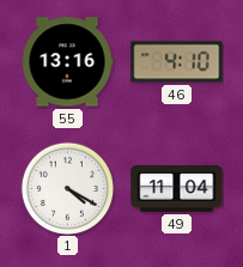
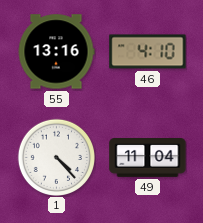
1: 4:20 -> 4:23 (56, 157)
